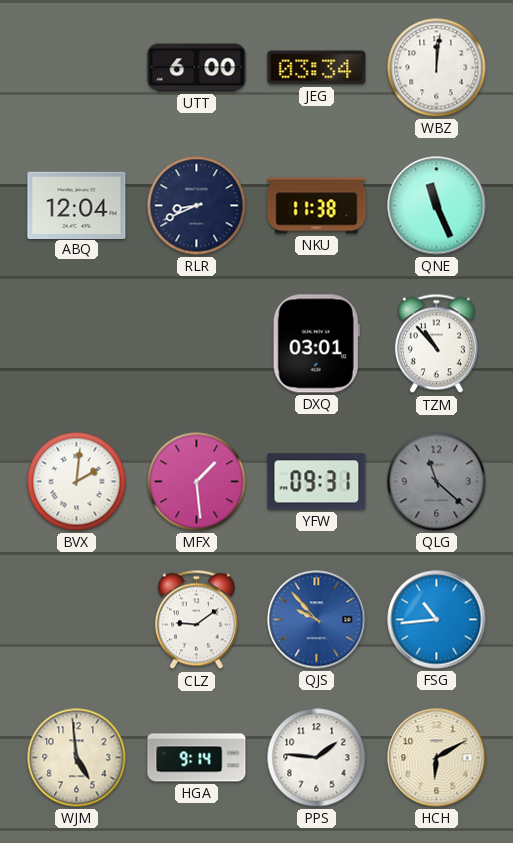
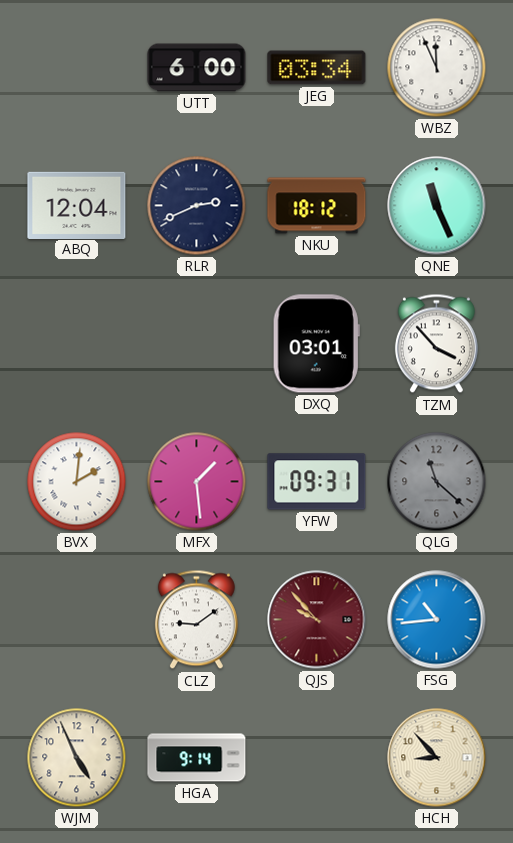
WBZ: 12:01 -> 11:56 (437, 68)
RLR: 8:41 -> 2:41 (197, 206)
NKU: 11:38 -> 18:12 (317, 206)
TZM: 10:53 -> 3:53 (436, 344)
QJS dial: blue -> burgundy (317, 620)
WJM: 4:59 -> 4:56 (77, 758)
PPS: 1:46 -> none (317, 758)
HCH: 6:10 -> 8:53 (437, 758)
